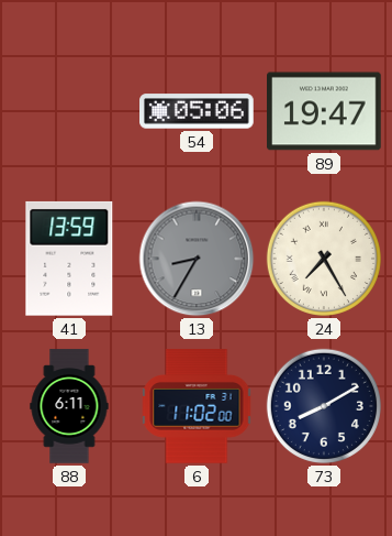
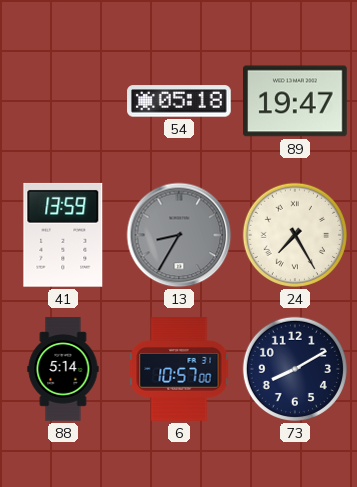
54: 05:06 -> 05:18 (179, 101)
88: 6:11 -> 5:14 (63, 369)
6: 11:02 -> 10:57 (179, 369)
